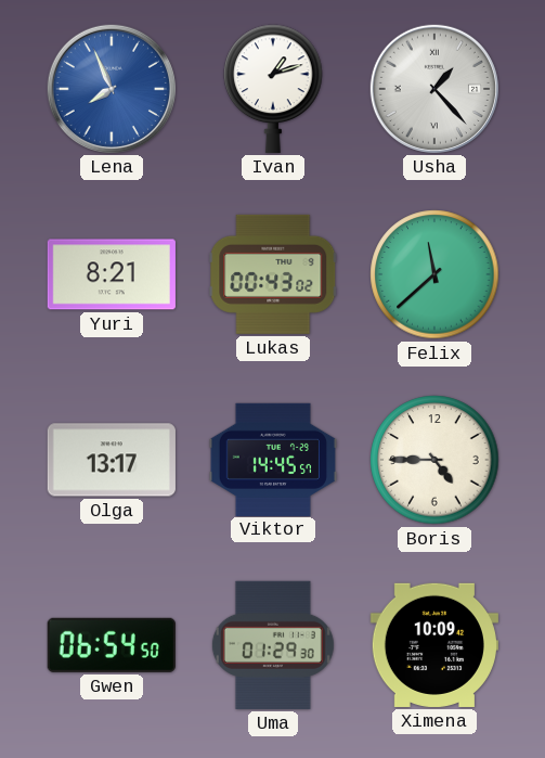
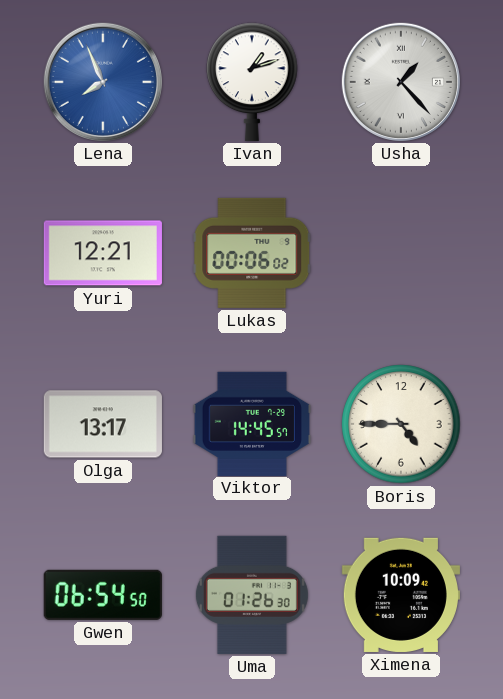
Yuri: 8:21 -> 12:21 (103, 253)
Lukas: 00:43 -> 00:06 (252, 253)
Felix: 11:38 -> none (434, 274)
Uma: 01:29 -> 01:26 (252, 595)
